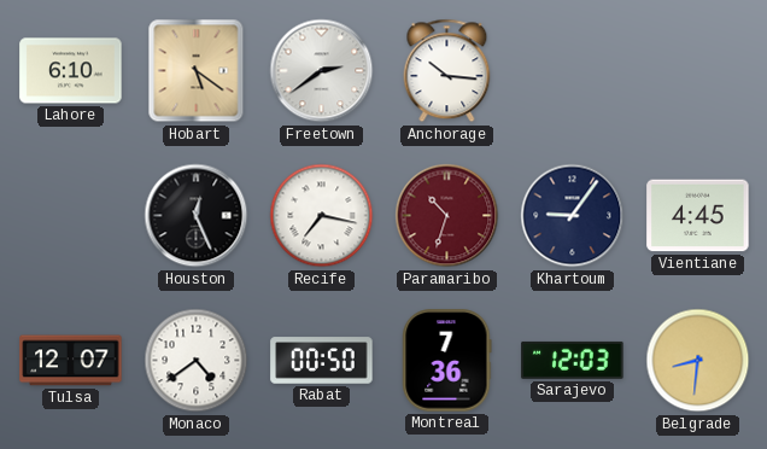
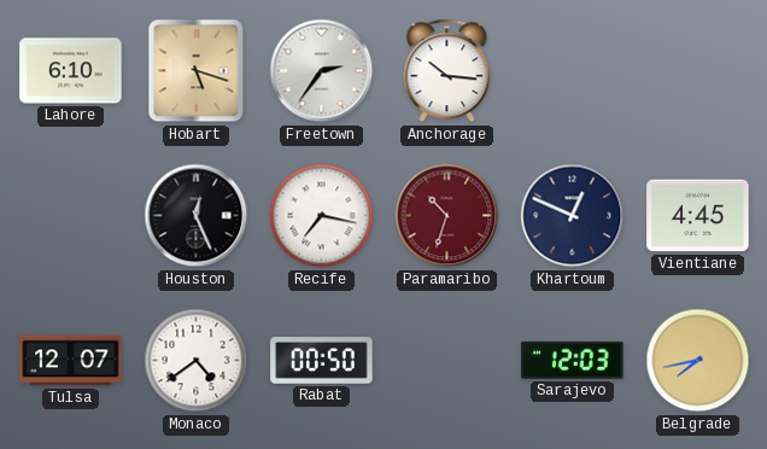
Hobart: 5:21 -> 5:18 (197, 71)
Freetown: 2:39 -> 2:36 (322, 71)
Khartoum: 9:06 -> 12:49 (573, 216)
Montreal: 7:36 -> none (447, 361)
Belgrade: 8:31 -> 7:43 (698, 361)
